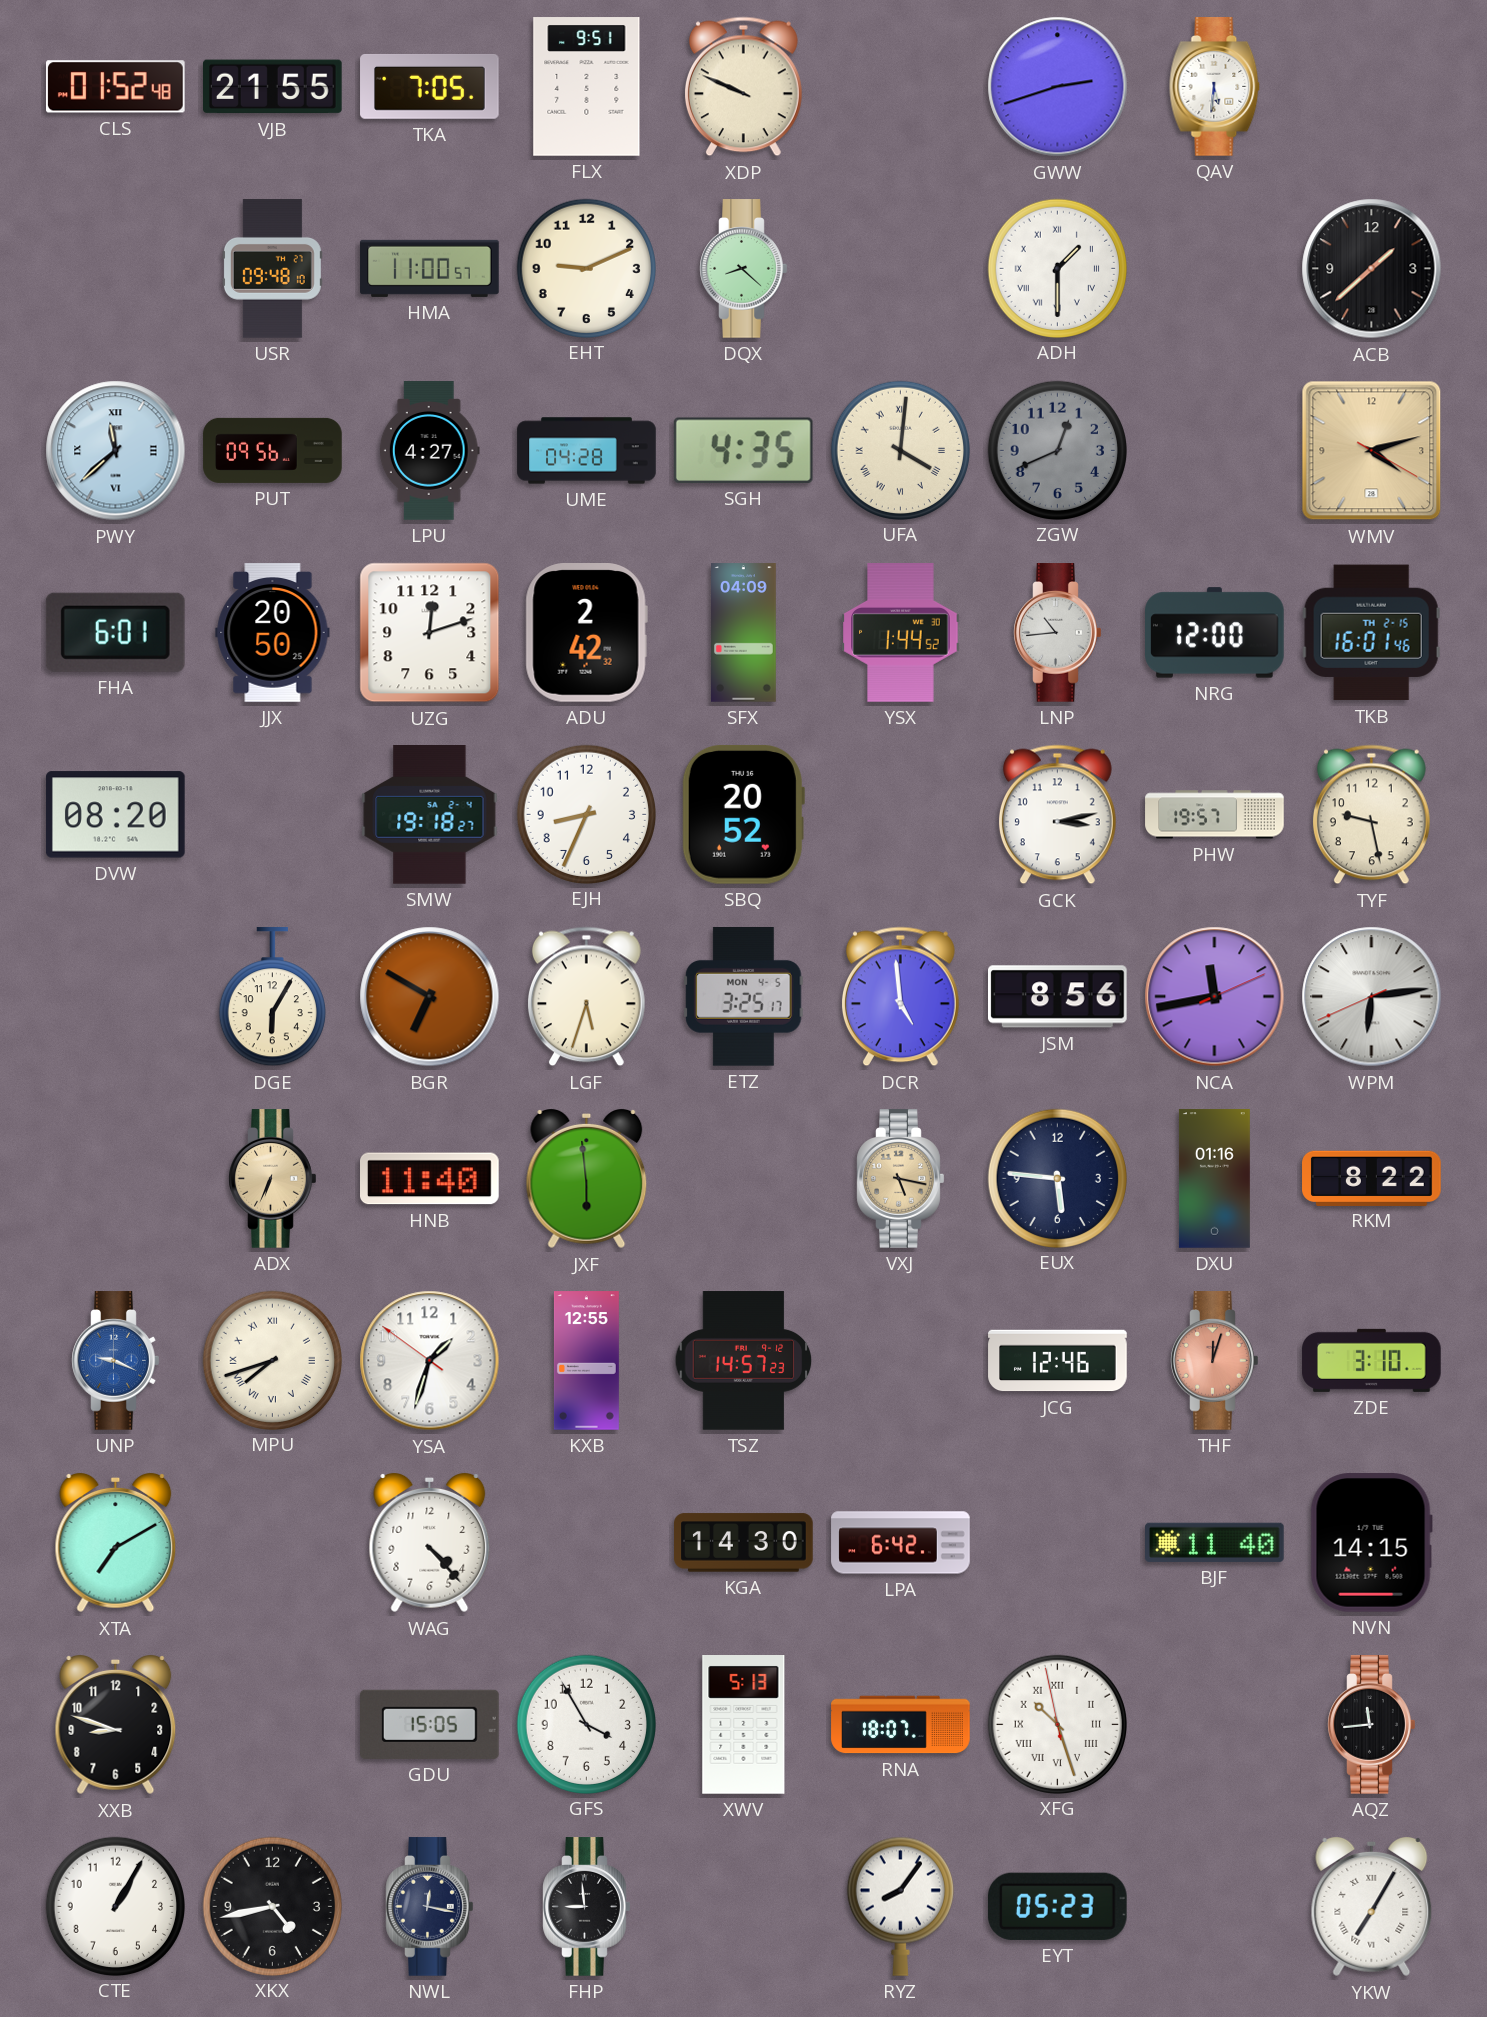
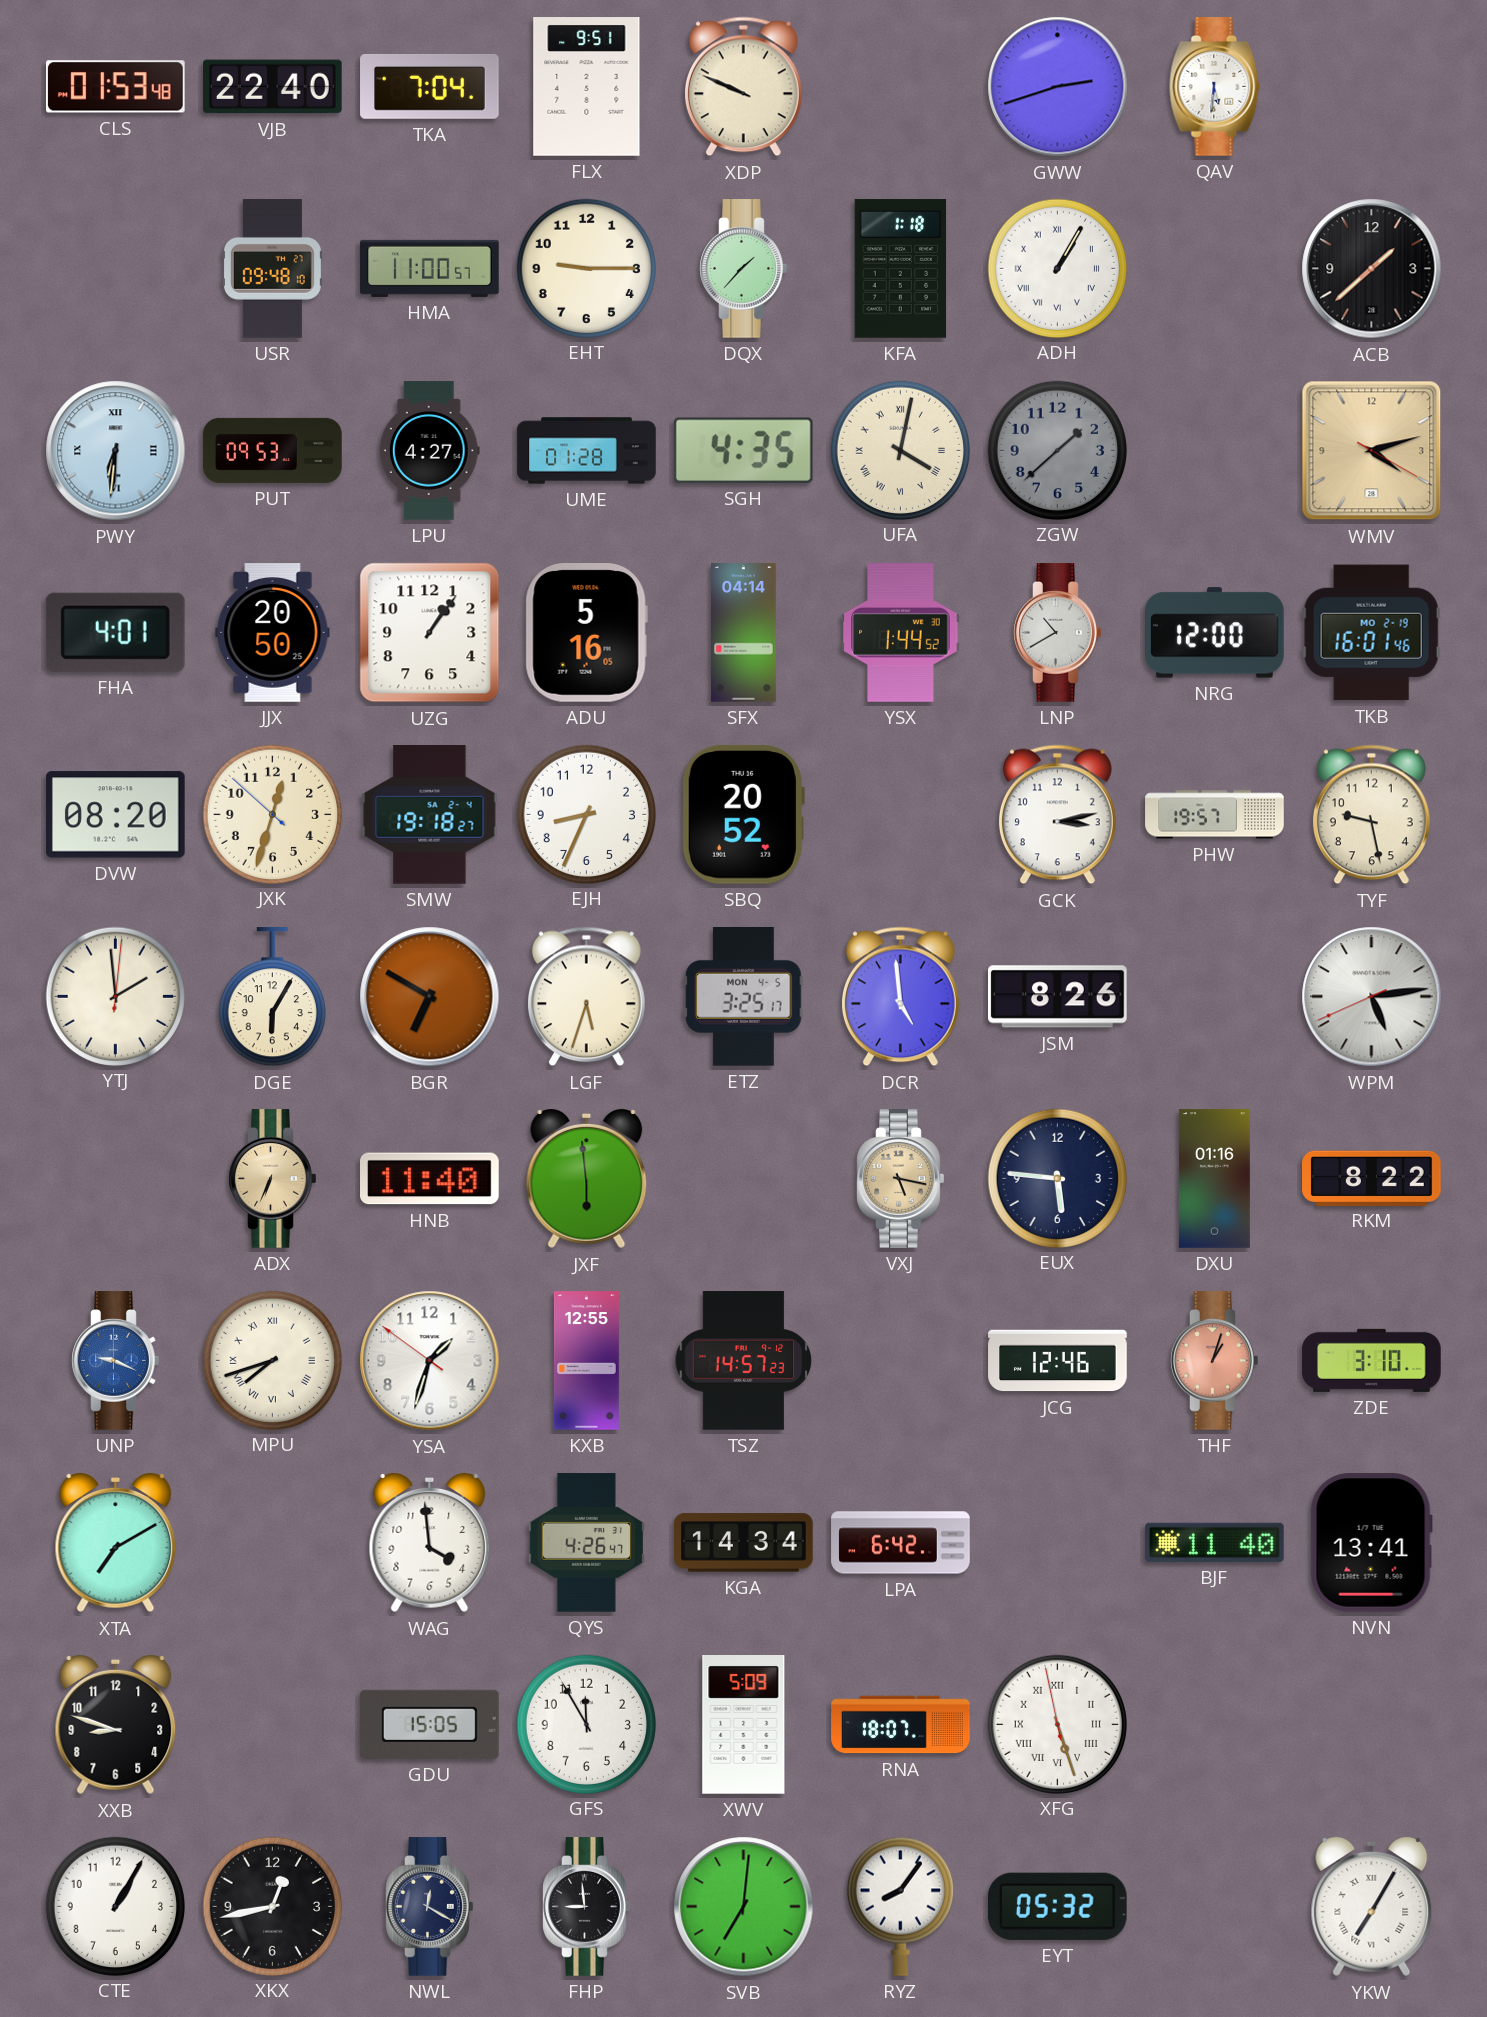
CLS: 01:52 -> 01:53 (116, 87)
VJB: 21:55 -> 22:40 (273, 87)
TKA: 7:05 -> 7:04 (430, 86)
EHT: 9:11 -> 9:15 (586, 268)
DQX: 8:22 -> 1:37 (744, 269)
KFA: none -> 1:18 (901, 269)
ADH: 1:30 -> 1:05 (1057, 268)
PWY: 11:38 -> 6:31 (116, 451)
PUT: 09:56 -> 09:53 (273, 450)
UME: 04:28 -> 01:28 (587, 451)
UFA: 4:01 -> 4:02 (900, 450)
ZGW: 12:41 -> 1:38 (1057, 450)
FHA: 6:01 -> 4:01 (115, 632)
UZG: 12:12 -> 1:06 (430, 633)
ADU: 2:42 -> 5:16 (586, 633)
SFX: 04:09 -> 04:14 (744, 633)
LNP: 10:44 -> 10:40 (1058, 633)
TKB date: TH 2-15 -> MO 2-19 (1371, 633)
JXK: none -> 12:32 (272, 814)
YTJ: none -> 1:59 (115, 996)
JSM: 8:56 -> 8:26 (1058, 997)
NCA: 11:43 -> none (1215, 997)
WPM: 6:13 -> 5:13 (1372, 997)
THF: 12:03 -> 1:03 (1215, 1361)
WAG: 4:23 -> 3:59 (430, 1543)
QYS: none -> 4:26 (586, 1543)
KGA: 14:30 -> 14:34 (744, 1543)
NVN: 14:15 -> 13:41 (1371, 1543)
GFS: 3:55 -> 11:55 (586, 1724)
XWV: 5:13 -> 5:09 (744, 1725)
XFG: 10:26 -> 5:26 (1057, 1724)
AQZ: 11:44 -> none (1372, 1725)
XKX: 4:43 -> 12:43 (272, 1906)
NWL: 12:17 -> 12:20 (430, 1907)
SVB: none -> 7:01 (744, 1907)
EYT: 05:23 -> 05:32 (1057, 1906)
